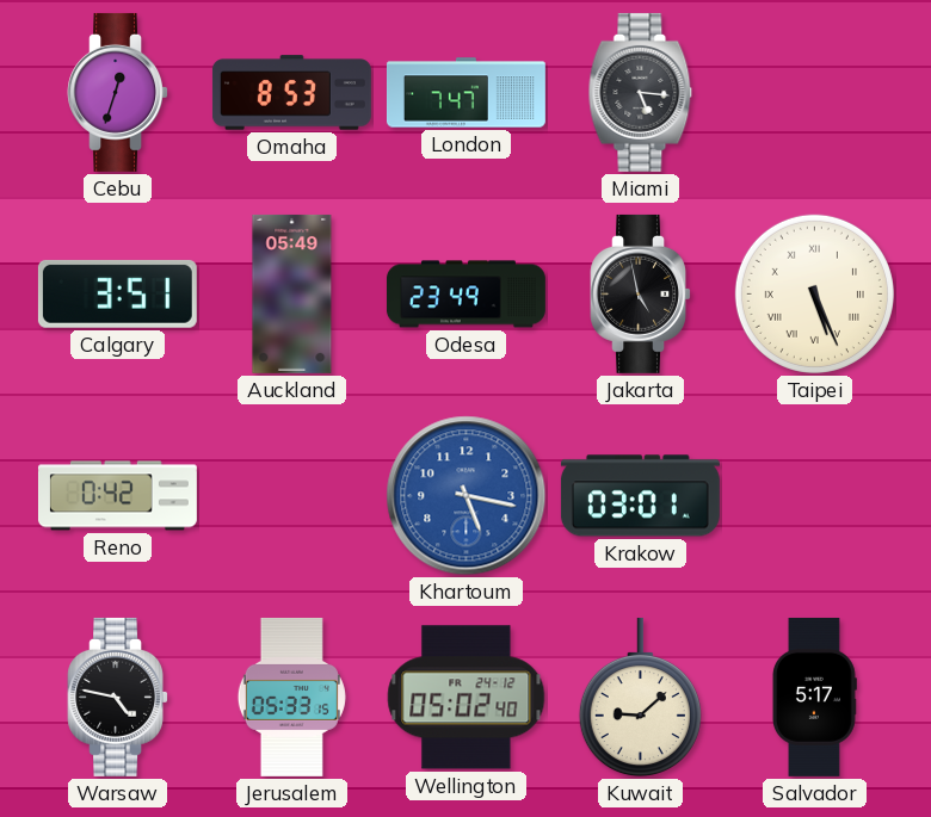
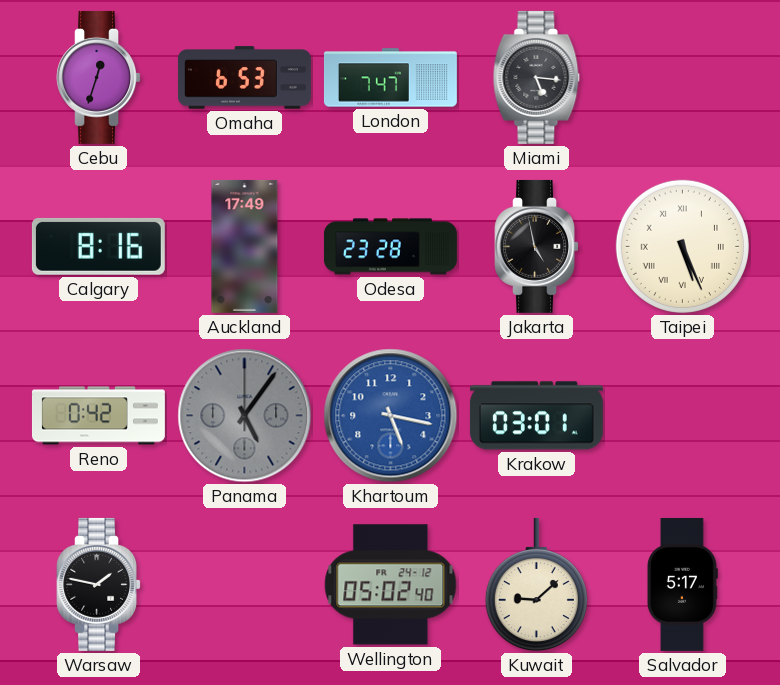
Omaha: 8:53 -> 6:53 (244, 78)
Calgary: 3:51 -> 8:16 (98, 246)
Auckland: 05:49 -> 17:49 (245, 246)
Odesa: 23:49 -> 23:28 (390, 247)
Panama: none -> 5:06 (245, 416)
Warsaw: 4:47 -> 1:47 (98, 584)
Jerusalem: 05:33 -> none (291, 697)
